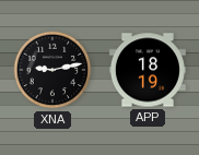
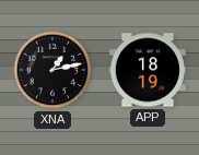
XNA: 9:13 -> 1:13 (52, 70)
